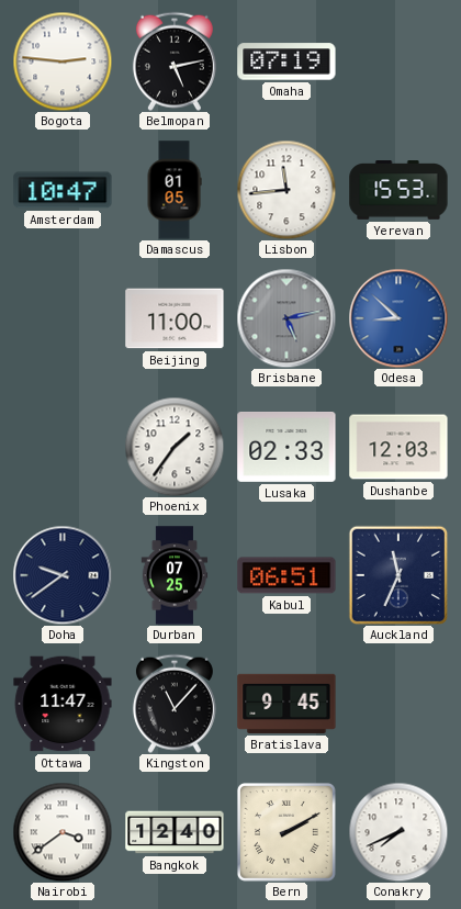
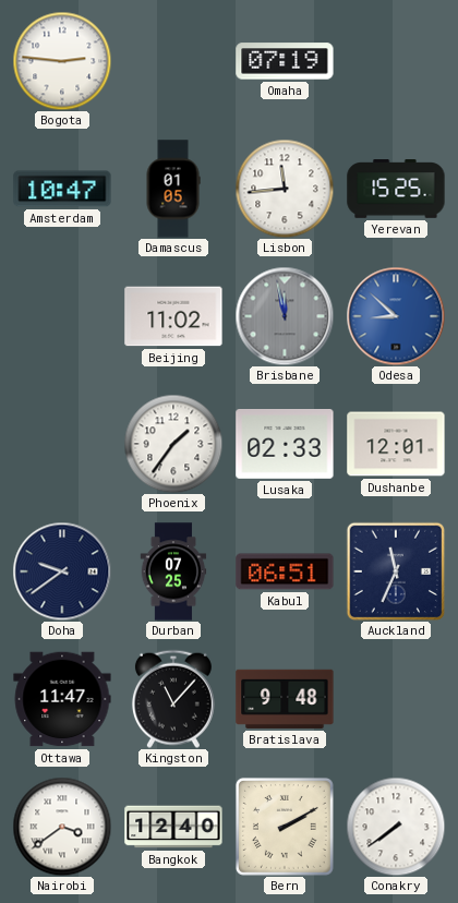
Belmopan: 5:13 -> none (175, 61)
Yerevan: 15:53 -> 15:25 (396, 189)
Beijing: 11:00 -> 11:02 (173, 316)
Brisbane: 5:13 -> 11:58 (285, 316)
Dushanbe: 12:03 -> 12:01 (396, 444)
Bratislava: 9:45 -> 9:48 (285, 699)
Conakry: 7:41 -> 7:39 (396, 827)
